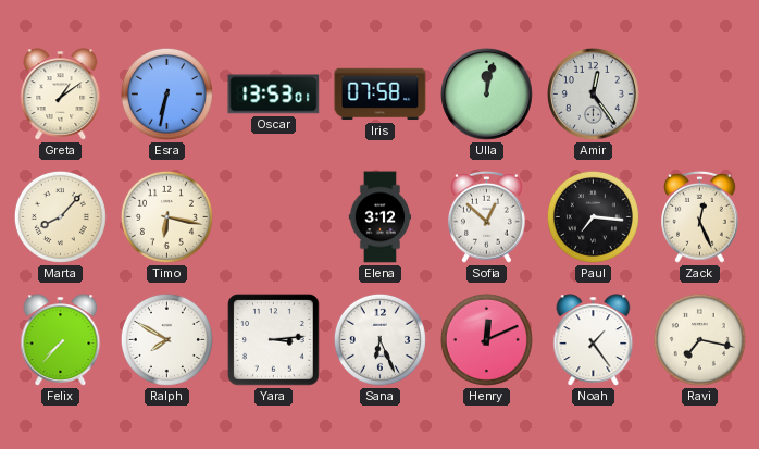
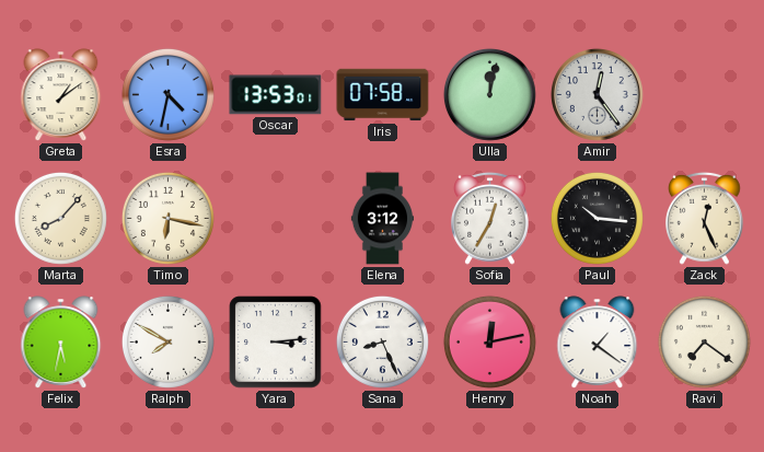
Esra: 6:32 -> 4:32 (167, 94)
Sofia: 12:52 -> 12:35 (490, 218)
Paul: 7:16 -> 10:16 (597, 218)
Felix: 7:37 -> 5:32 (61, 343)
Sana: 6:26 -> 8:26 (382, 341)
Henry: 12:11 -> 12:13 (489, 341)
Noah: 1:24 -> 1:21 (598, 343)
Ravi: 7:17 -> 7:21 (704, 341)
